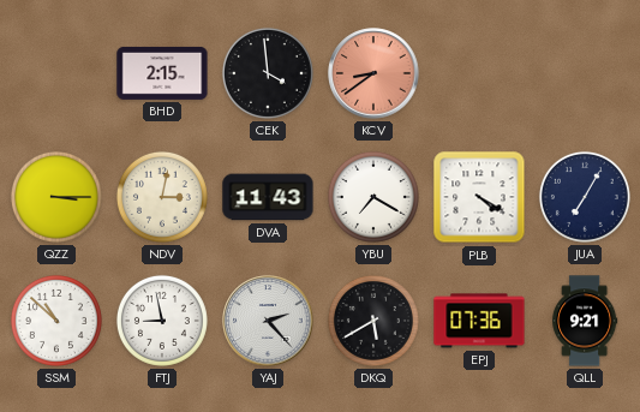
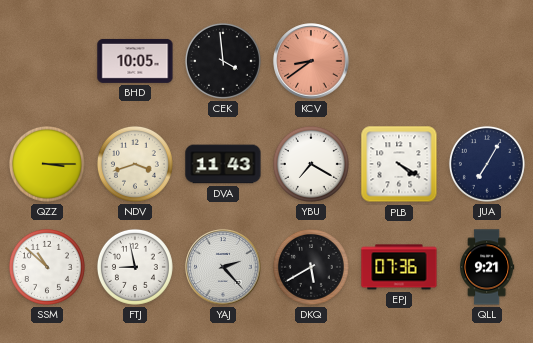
BHD: 2:15 -> 10:05 (135, 61)
NDV: 3:02 -> 3:42 (135, 164)
